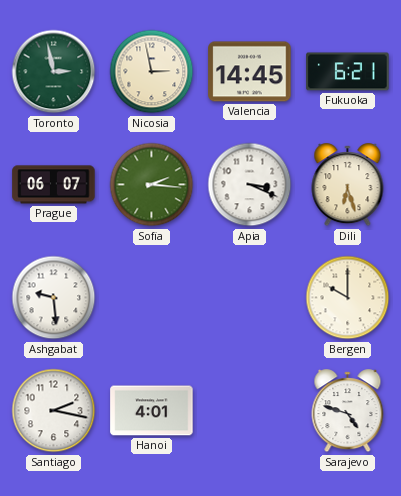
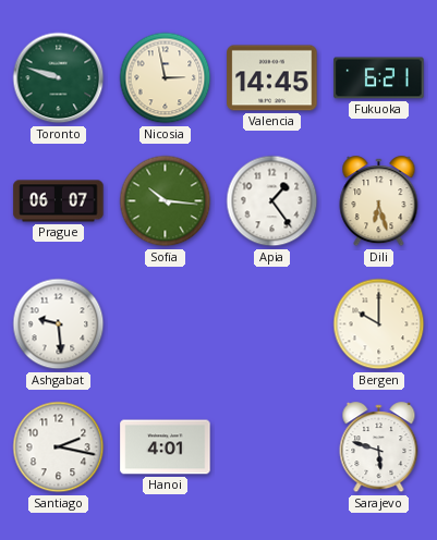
Toronto: 2:58 -> 9:48 (59, 78)
Sofia: 2:16 -> 10:16 (166, 201)
Apia: 3:19 -> 1:24 (272, 201)
Sarajevo: 4:48 -> 5:48 (379, 447)
